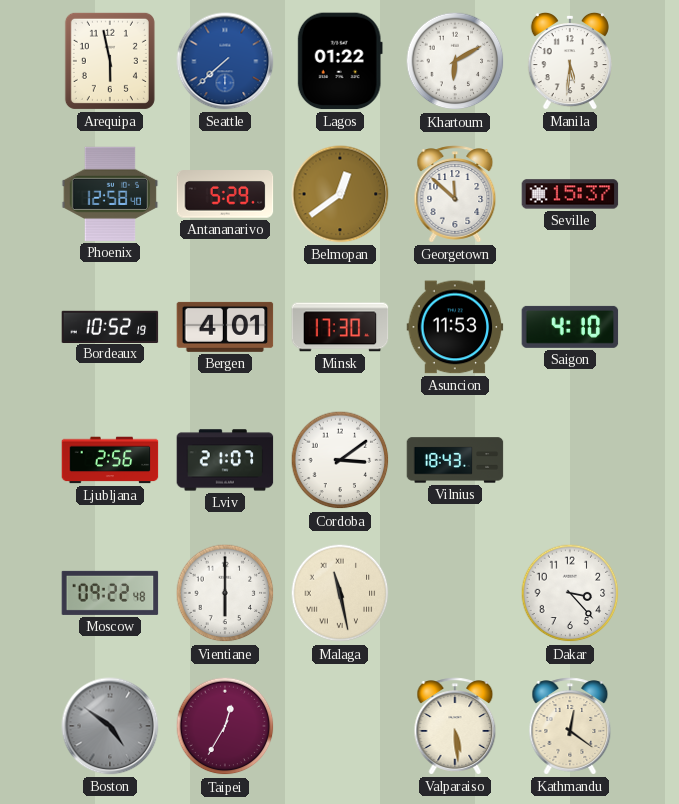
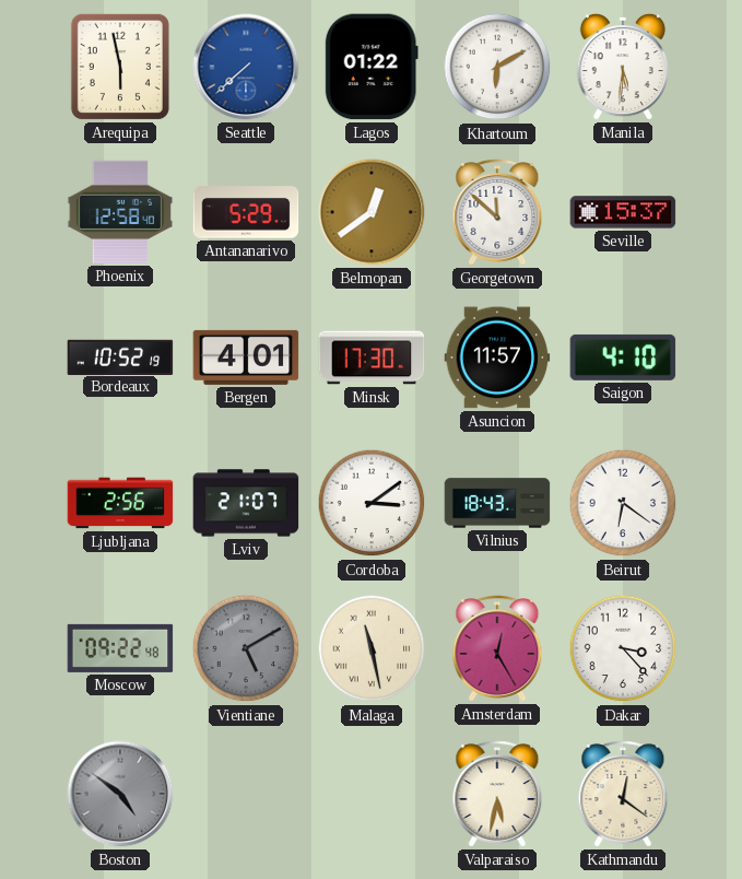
Asuncion: 11:53 -> 11:57 (497, 358)
Beirut: none -> 6:21 (623, 503)
Vientiane: 6:00 -> 5:10 (246, 648)
Vientiane dial: white -> grey (246, 648)
Amsterdam: none -> 12:25 (497, 648)
Taipei: 12:35 -> none (225, 726)
Valparaiso: 5:29 -> 5:32 (497, 794)
